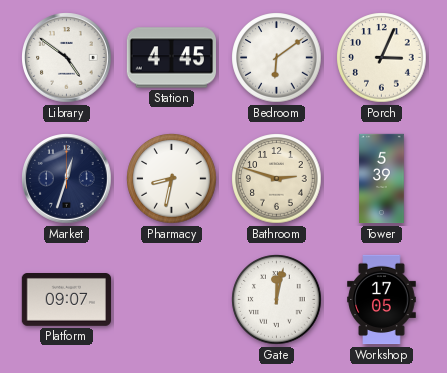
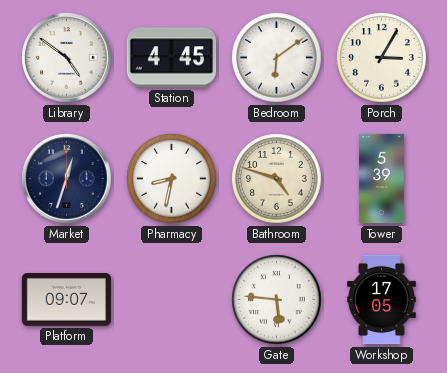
Porch: 3:04 -> 3:05 (382, 58)
Bathroom: 2:48 -> 4:48 (277, 179)
Gate: 12:02 -> 5:46 (277, 300)
